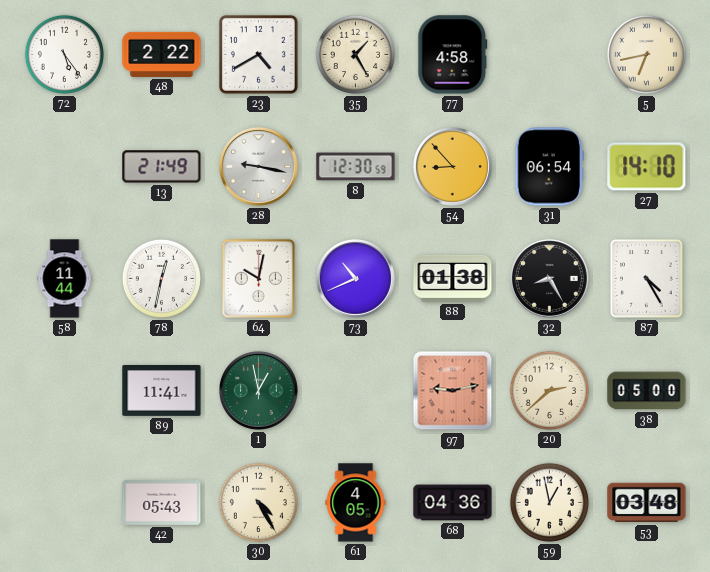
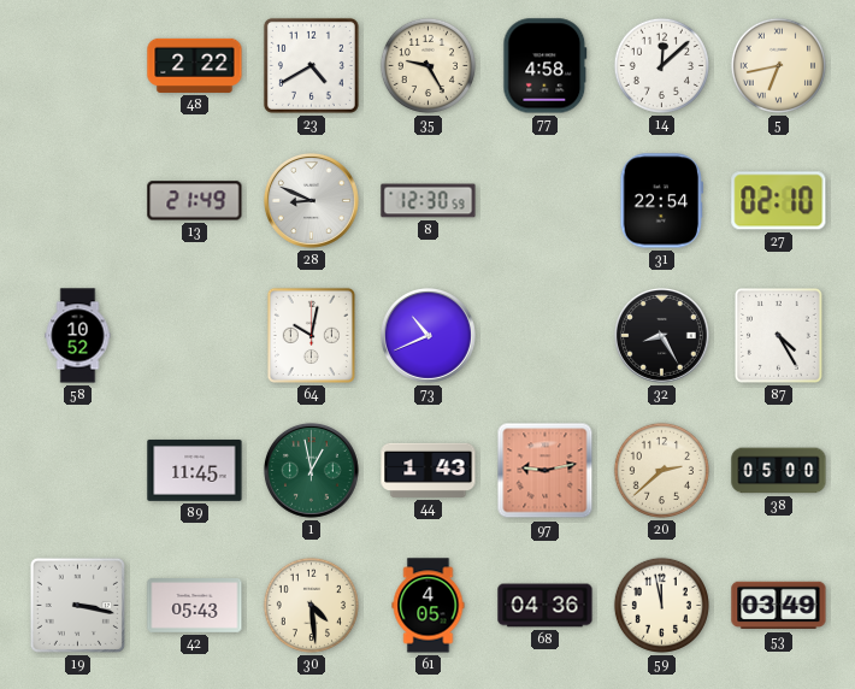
72: 5:24 -> none (64, 54)
35: 1:25 -> 9:25 (427, 65)
14: none -> 12:08 (661, 65)
28: 9:17 -> 8:49 (311, 200)
54: 8:53 -> none (452, 166)
31: 06:54 -> 22:54 (661, 201)
27: 14:10 -> 02:10 (779, 201)
58: 11:44 -> 10:52 (78, 336)
78: 12:32 -> none (161, 278)
88: 01:38 -> none (453, 278)
89: 11:41 -> 11:45 (195, 470)
44: none -> 1:43 (429, 470)
19: none -> 3:17 (77, 605)
30: 4:25 -> 4:29 (311, 605)
59: 12:58 -> 11:58 (661, 605)
53: 03:48 -> 03:49 (779, 606)
